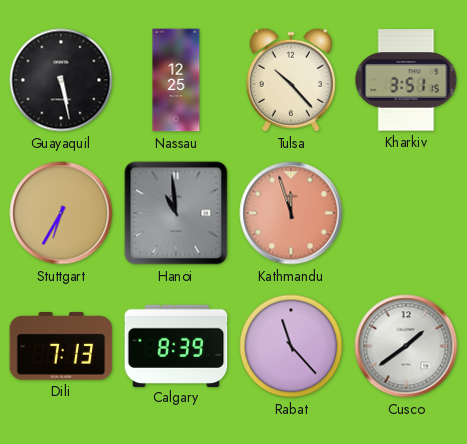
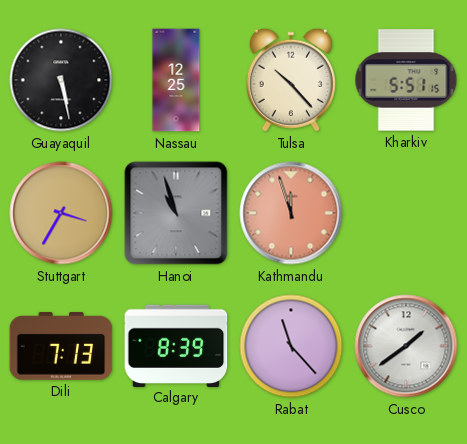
Kharkiv: 3:51 -> 5:51 (406, 80)
Stuttgart: 6:35 -> 3:35 (61, 213)
Hanoi: 10:59 -> 10:57 (176, 213)
